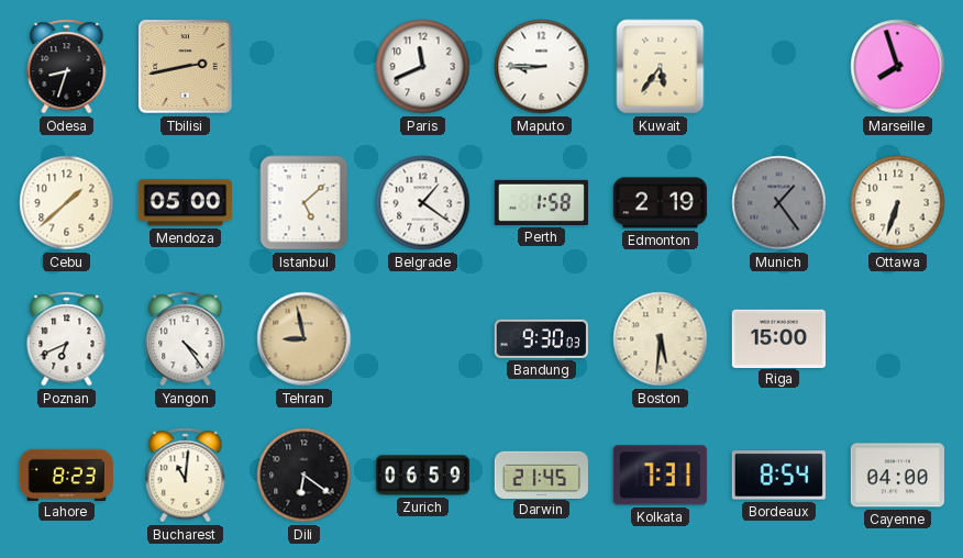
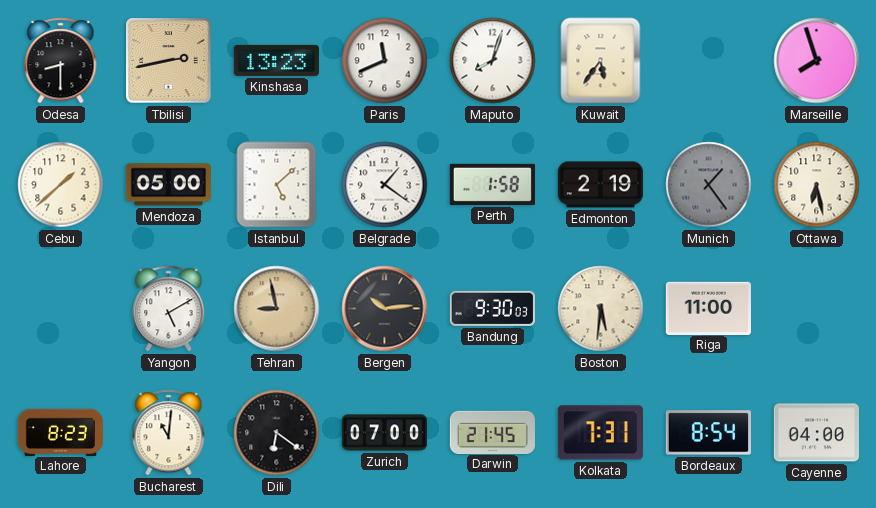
Odesa: 8:33 -> 8:30 (61, 61)
Kinshasa: none -> 13:23 (276, 60)
Maputo: 8:45 -> 8:03 (493, 61)
Ottawa: 6:33 -> 6:28 (817, 185)
Poznan: 6:41 -> none (67, 339)
Yangon: 4:24 -> 5:10 (169, 309)
Bergen: none -> 10:14 (385, 309)
Riga: 15:00 -> 11:00 (708, 308)
Zurich: 06:59 -> 07:00 (384, 433)
